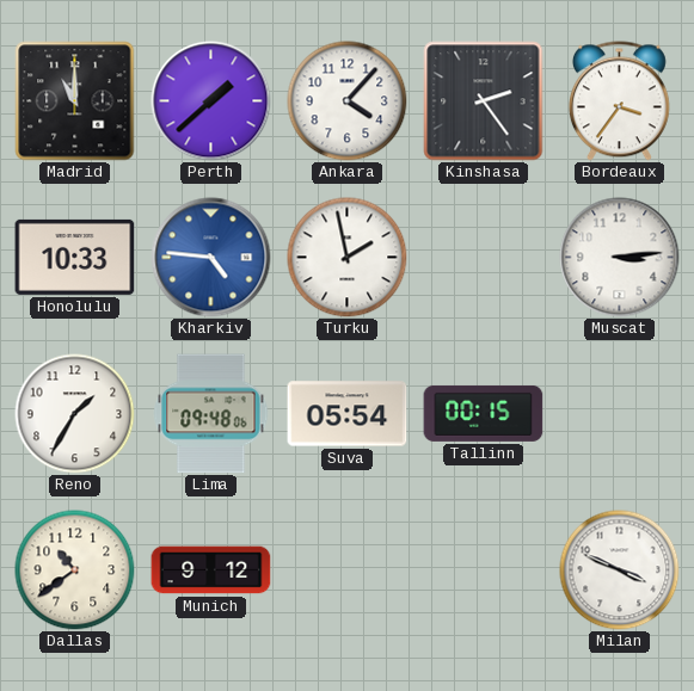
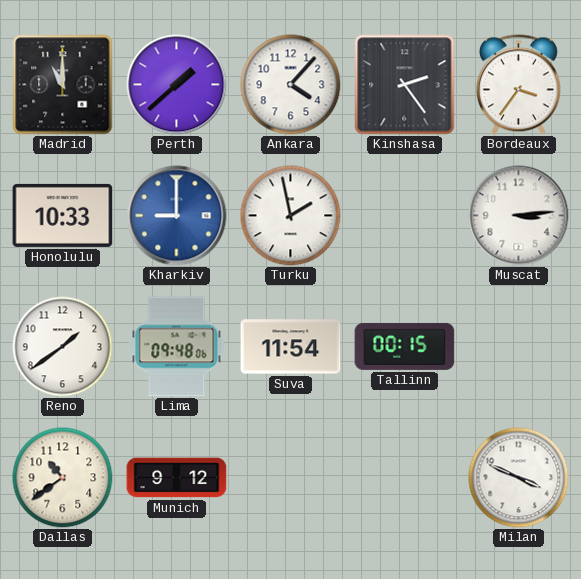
Kharkiv: 4:46 -> 9:00 (177, 216)
Reno: 1:35 -> 1:39 (63, 347)
Suva: 05:54 -> 11:54 (291, 347)
